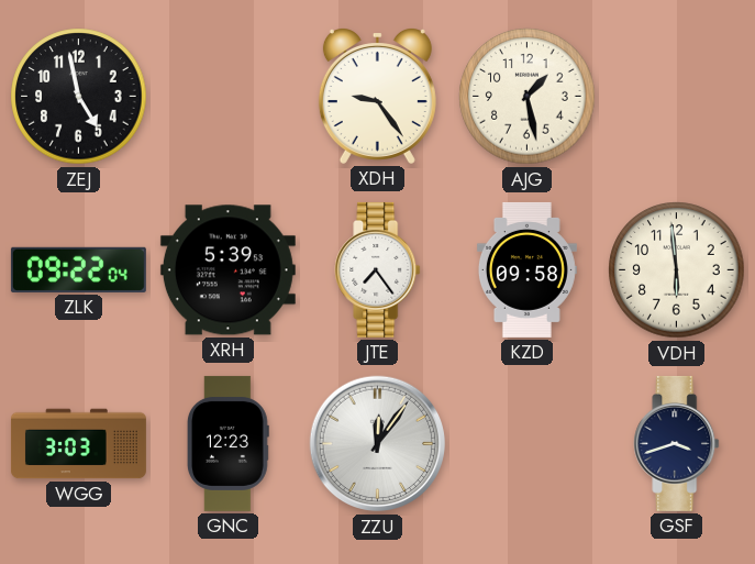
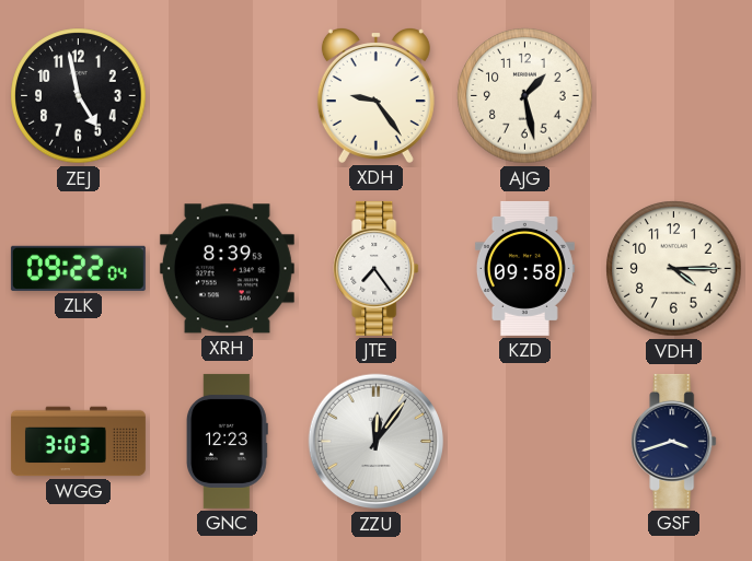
XRH: 5:39 -> 8:39 (227, 269)
VDH: 5:59 -> 4:15 (674, 269)
